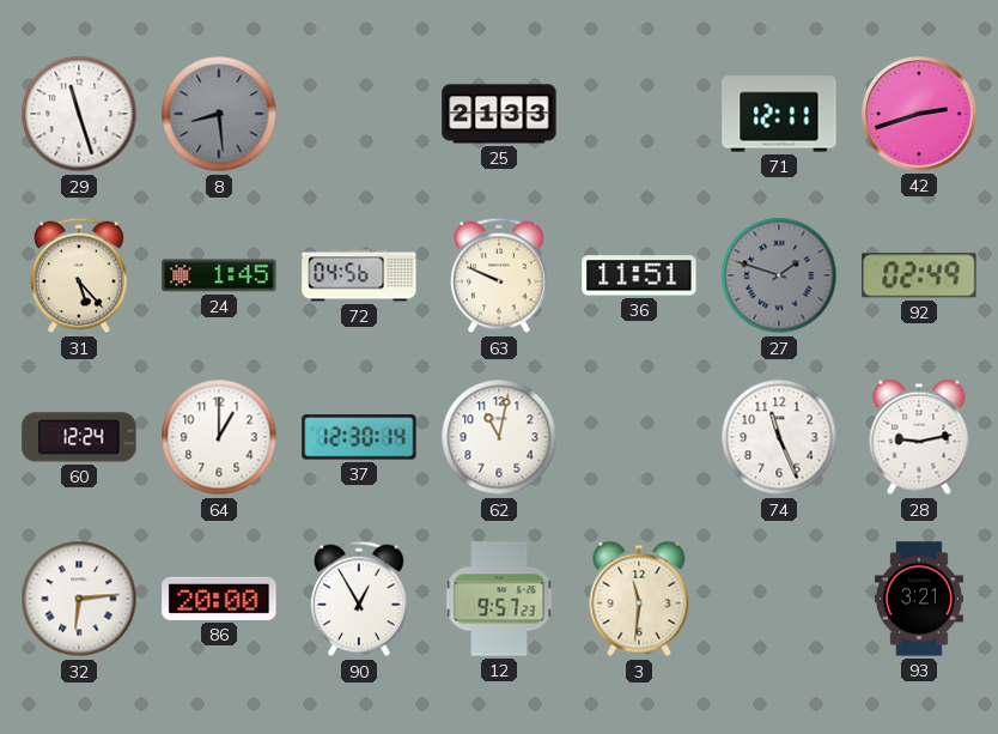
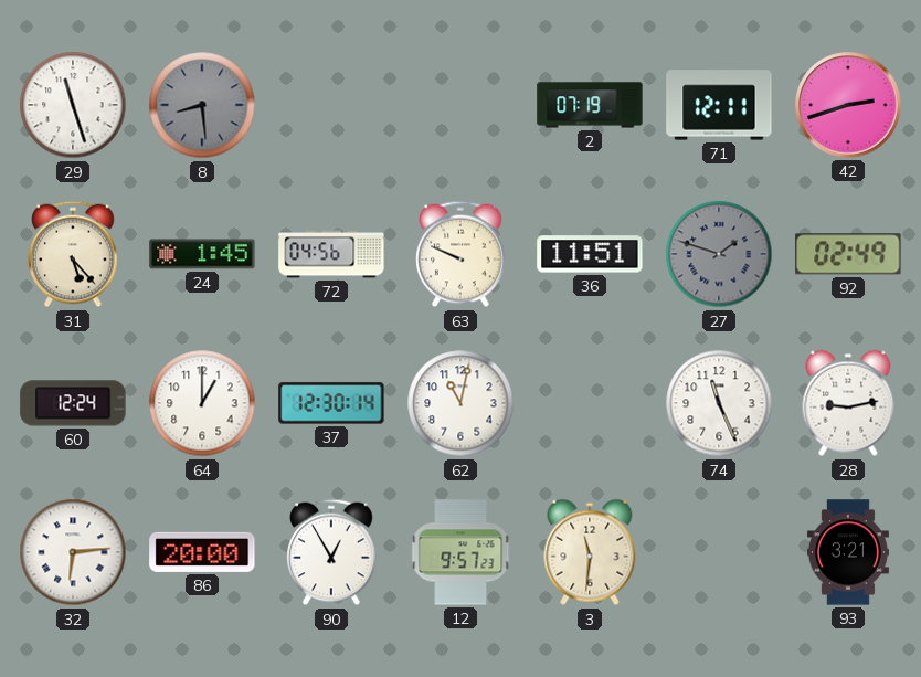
25: 21:33 -> none (499, 114)
2: none -> 07:19 (590, 105)
